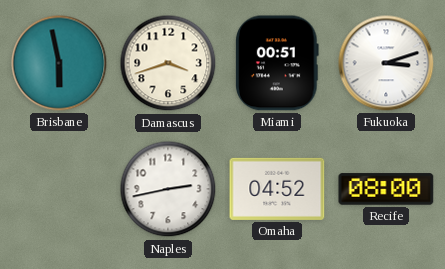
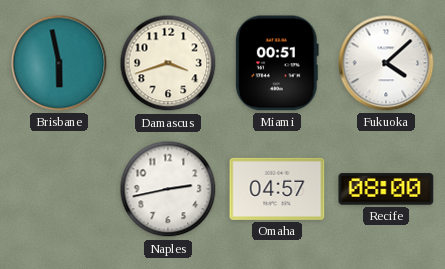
Fukuoka: 3:12 -> 4:08 (386, 63)
Omaha: 04:52 -> 04:57 (277, 189)
